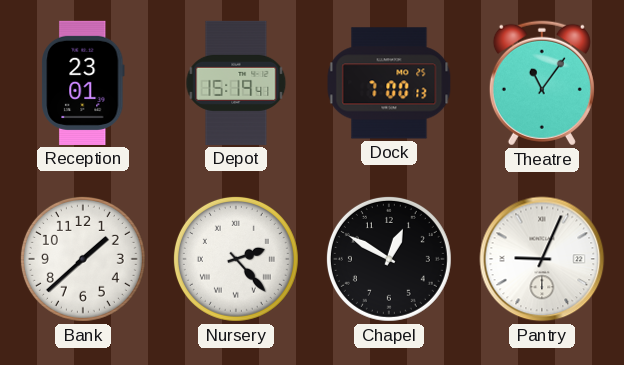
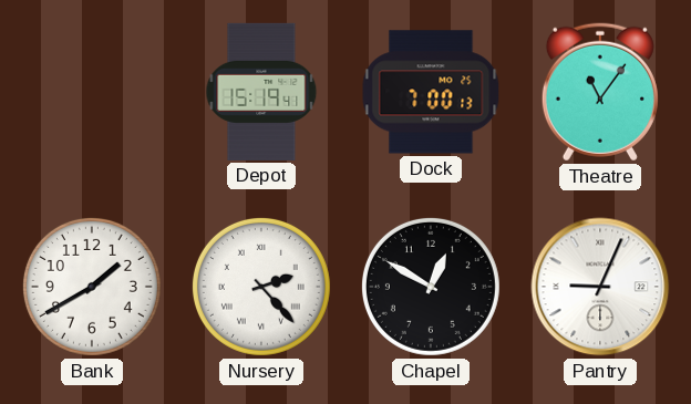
Reception: 23:01 -> none (83, 83)
Bank: 1:38 -> 1:40 (92, 287)
